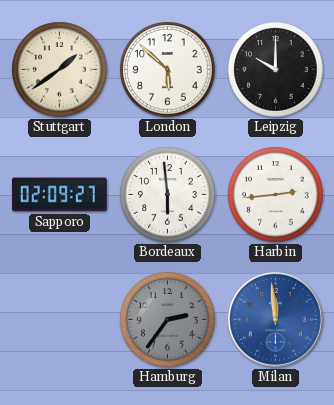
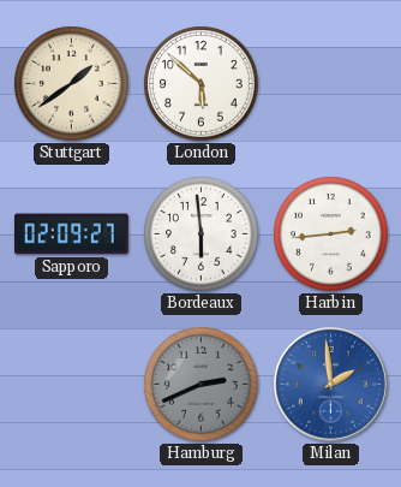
Leipzig: 10:00 -> none (276, 70)
Hamburg: 2:36 -> 2:41 (202, 385)
Milan: 11:59 -> 1:59 (331, 385)
